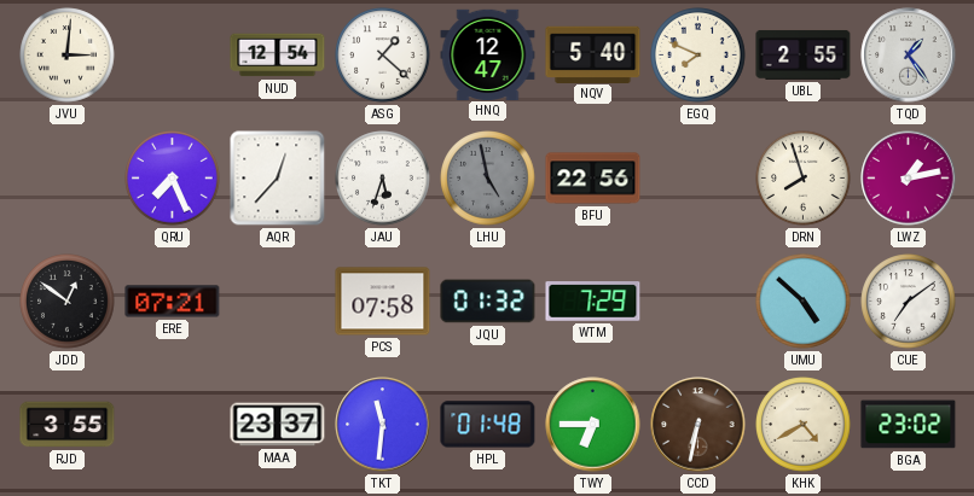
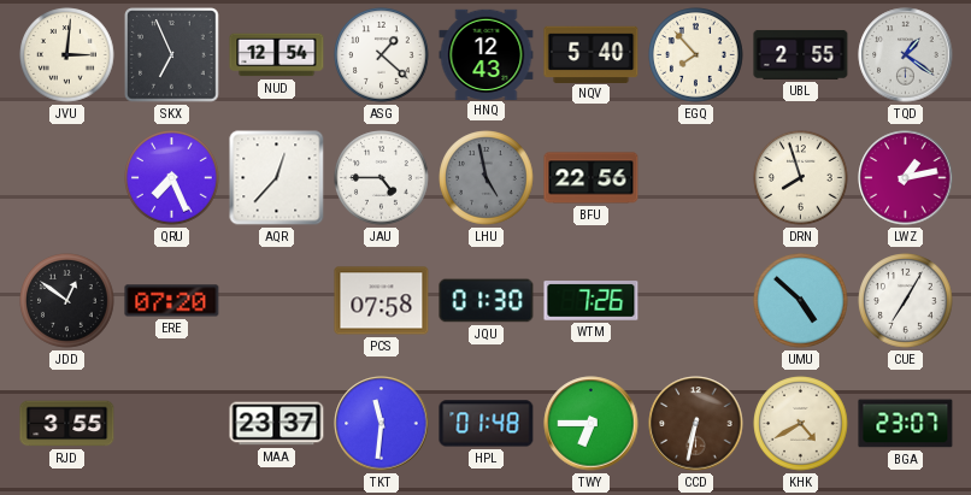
SKX: none -> 6:56 (172, 55)
HNQ: 12:47 -> 12:43 (487, 54)
EGQ: 7:49 -> 7:53 (696, 55)
TQD: 1:24 -> 1:21 (906, 55)
JAU: 5:33 -> 4:45 (382, 178)
ERE: 07:21 -> 07:20 (172, 301)
JQU: 01:32 -> 01:30 (487, 301)
WTM: 7:29 -> 7:26 (592, 301)
CUE: 7:09 -> 7:05 (906, 301)
BGA: 23:02 -> 23:07 (906, 424)
